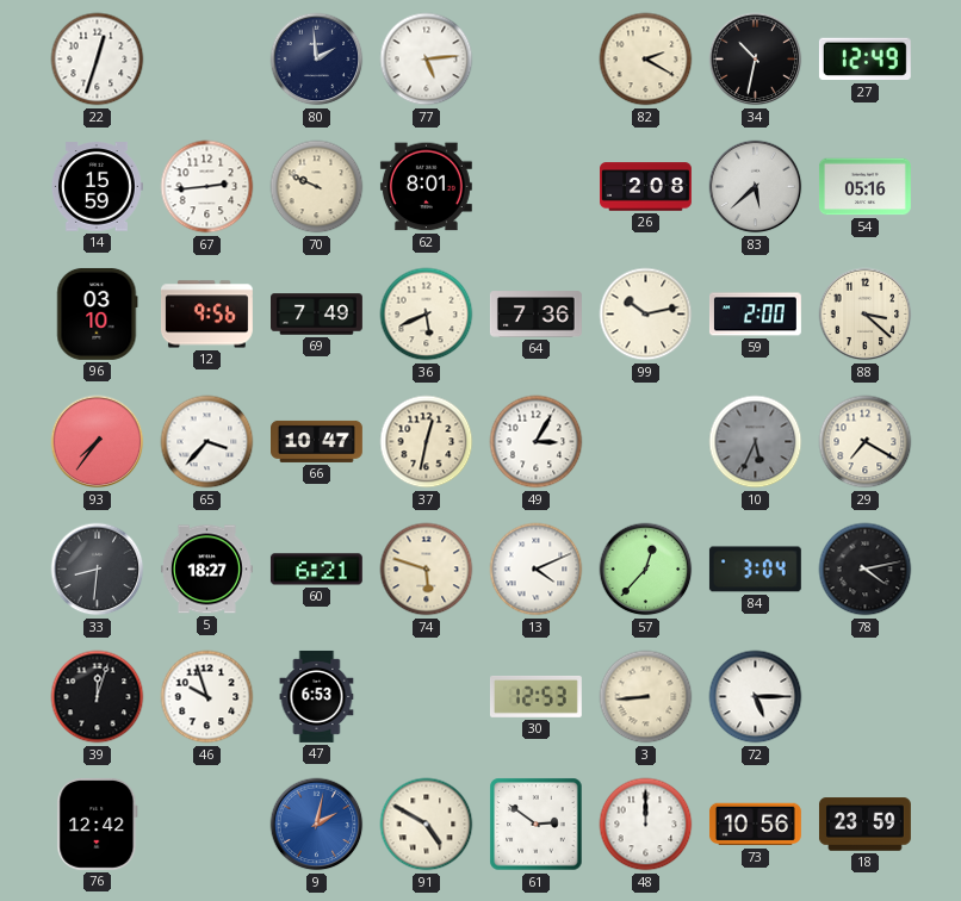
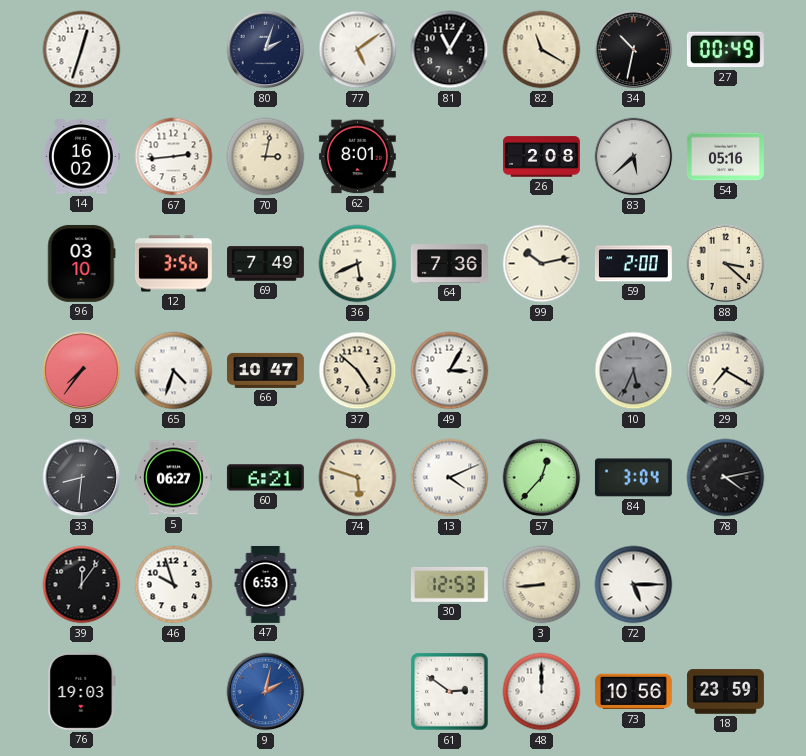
80: 1:59 -> 2:03 (266, 50)
77: 5:14 -> 5:09 (358, 50)
81: none -> 11:05 (450, 50)
82: 2:20 -> 11:20 (542, 50)
27: 12:49 -> 00:49 (725, 50)
14: 15:59 -> 16:02 (81, 157)
70: 9:49 -> 3:02 (266, 157)
12: 9:56 -> 3:56 (173, 264)
65: 3:37 -> 4:33 (174, 371)
37: 12:32 -> 4:52 (358, 371)
5: 18:27 -> 06:27 (173, 478)
39: 12:03 -> 12:06 (82, 585)
76: 12:42 -> 19:03 (82, 691)
91: 4:50 -> none (427, 825)
